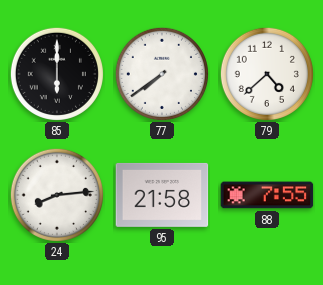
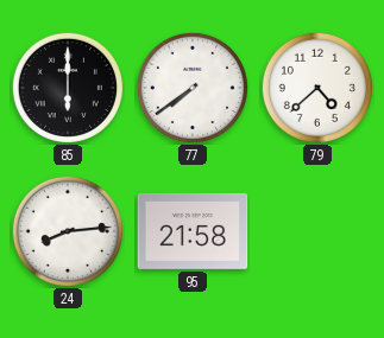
88: 7:55 -> none (267, 195)
